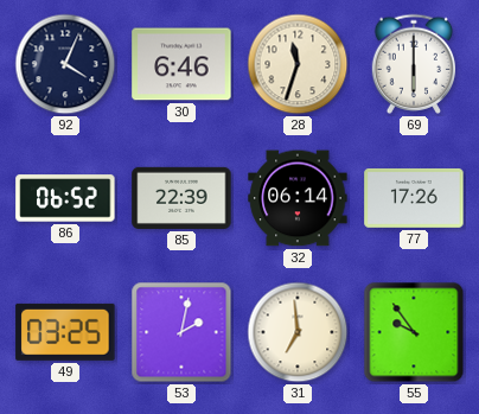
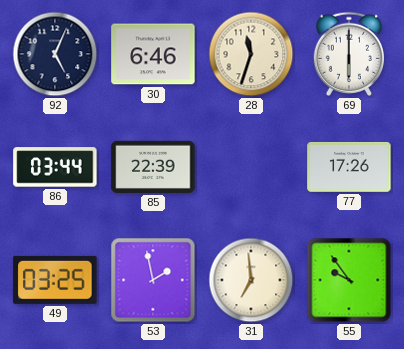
92: 4:04 -> 5:04 (55, 54)
86: 06:52 -> 03:44 (55, 167)
32: 06:14 -> none (298, 198)
53: 2:02 -> 1:58 (153, 280)
